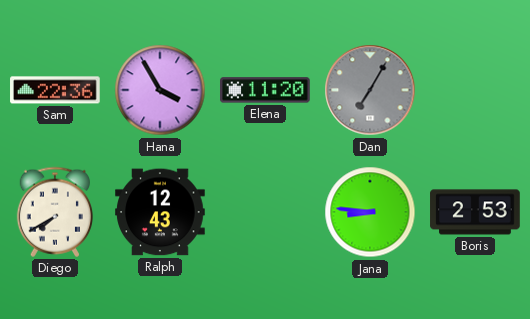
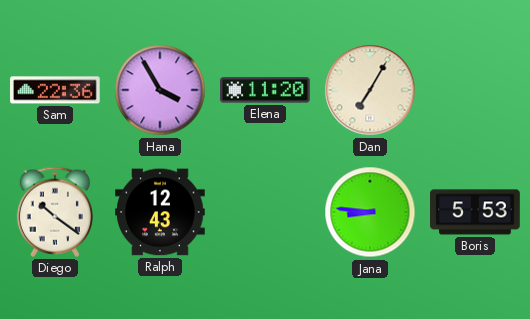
Dan dial: grey -> cream (370, 90)
Diego: 7:40 -> 10:21 (54, 212)
Boris: 2:53 -> 5:53 (475, 212)
